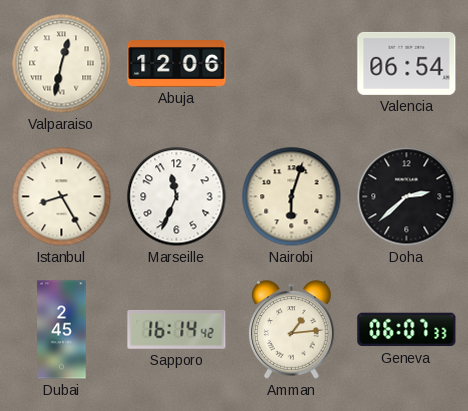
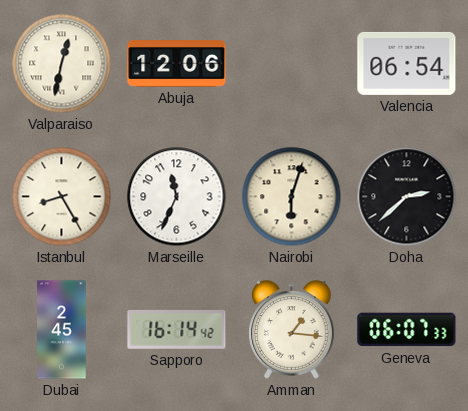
Amman: 1:14 -> 1:16 (292, 330)
